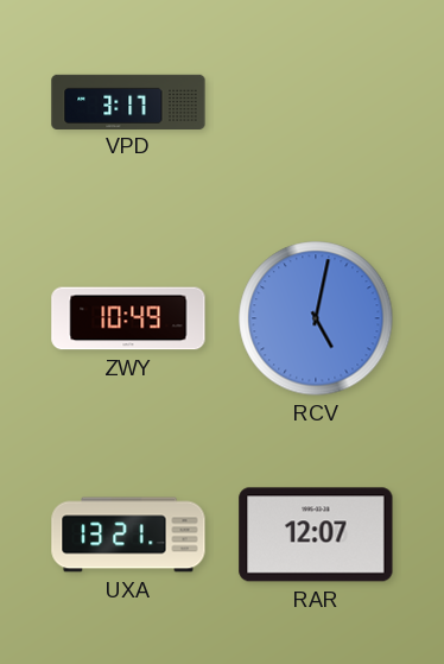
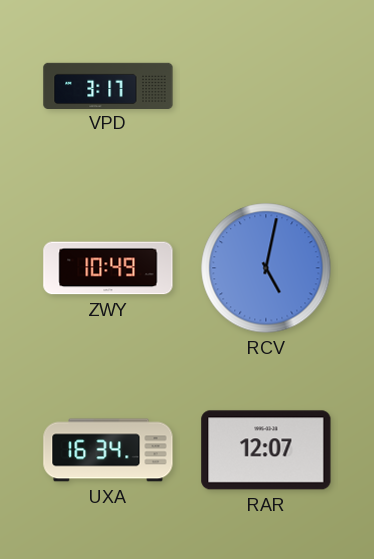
UXA: 13:21 -> 16:34 (108, 450)
